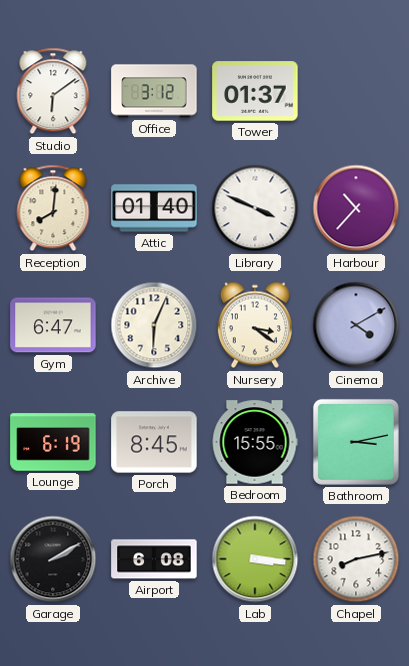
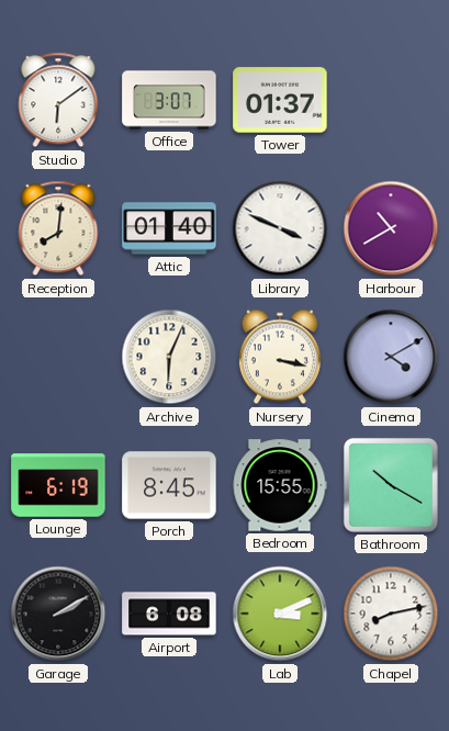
Office: 3:12 -> 3:07 (169, 100)
Harbour: 10:37 -> 10:40 (391, 228)
Gym: 6:47 -> none (53, 325)
Nursery: 3:21 -> 3:17 (280, 357)
Bathroom: 3:13 -> 10:20 (391, 485)
Lab: 3:16 -> 3:11 (280, 614)
